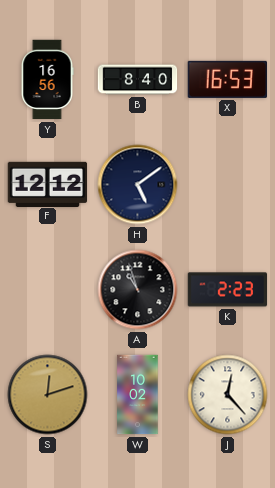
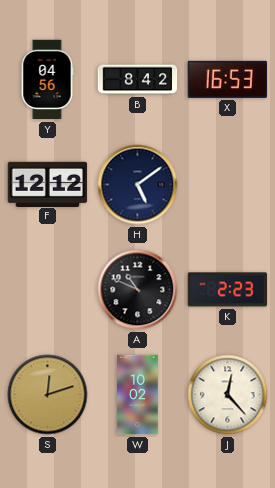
Y: 16:56 -> 04:56 (47, 80)
B: 8:40 -> 8:42 (138, 80)
A: 10:57 -> 10:49 (138, 290)
